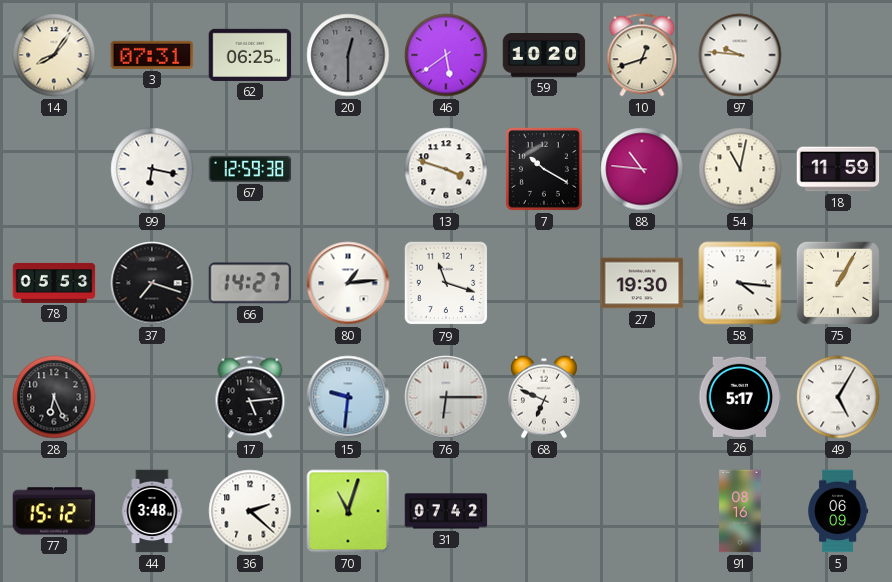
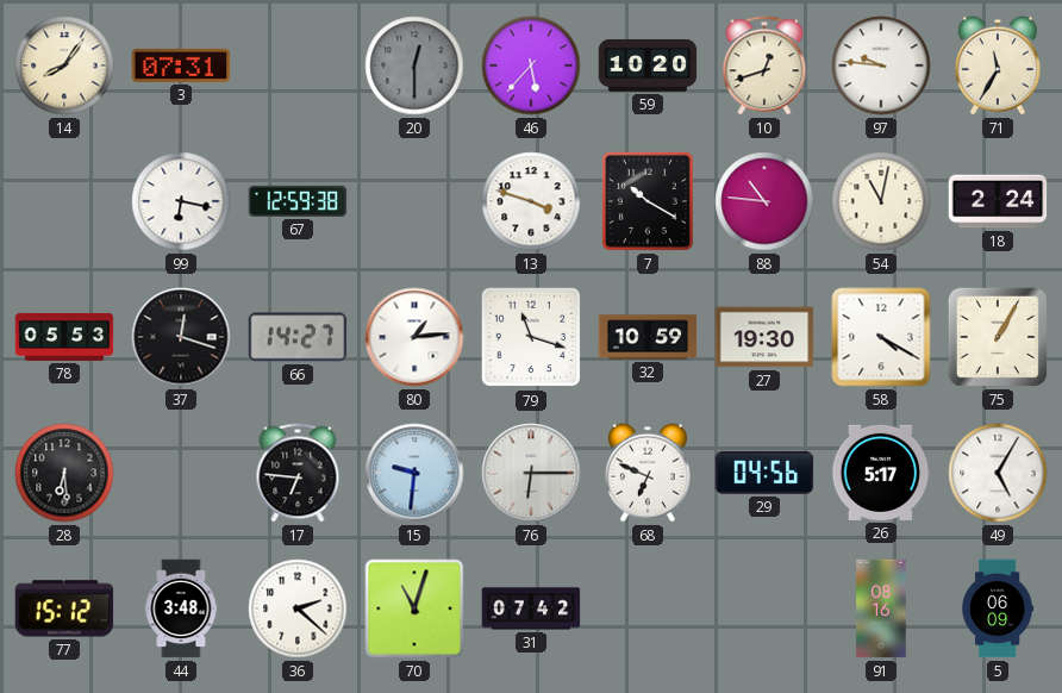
62: 06:25 -> none (250, 55)
46: 5:39 -> 5:37 (531, 65)
71: none -> 11:35 (998, 65)
18: 11:59 -> 2:24 (998, 201)
37: 7:18 -> 12:18 (181, 337)
32: none -> 10:59 (648, 337)
58: 4:16 -> 4:20 (881, 337)
28: 6:26 -> 6:29 (64, 473)
17: 5:14 -> 6:46 (298, 473)
29: none -> 04:56 (764, 473)
